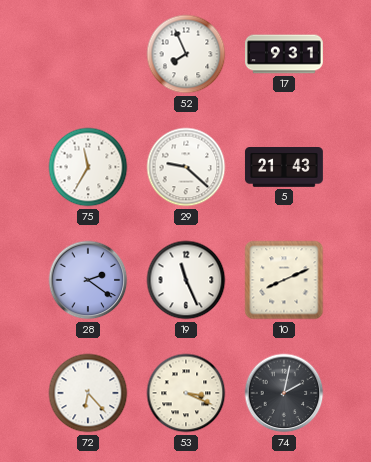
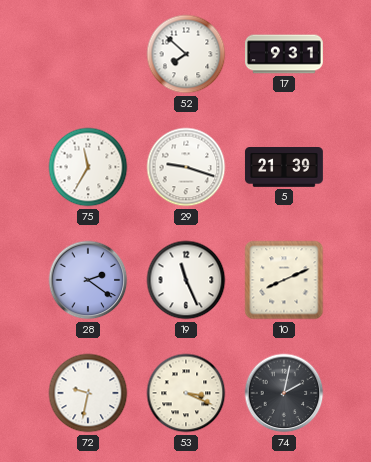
52: 7:56 -> 7:52 (186, 54)
29: 9:22 -> 9:18 (186, 167)
5: 21:43 -> 21:39 (284, 168)
72: 6:23 -> 9:32 (88, 393)
